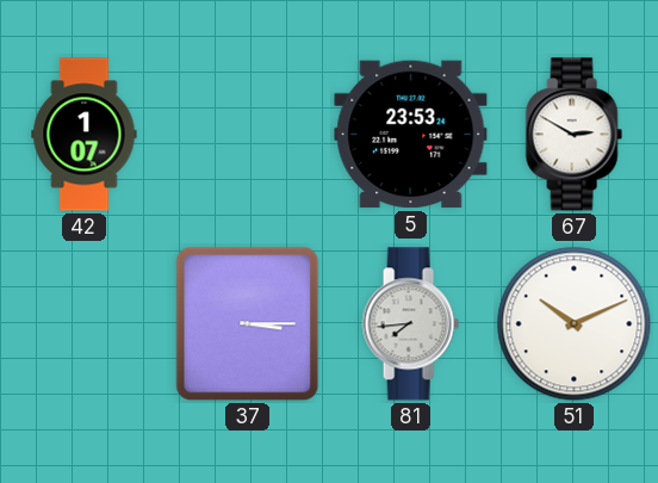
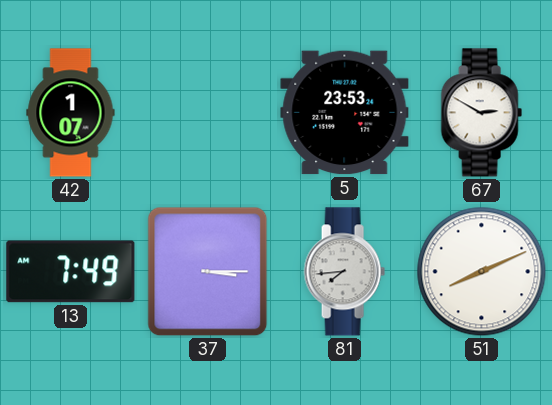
13: none -> 7:49 (71, 272)
51: 10:11 -> 8:11 (482, 272)
